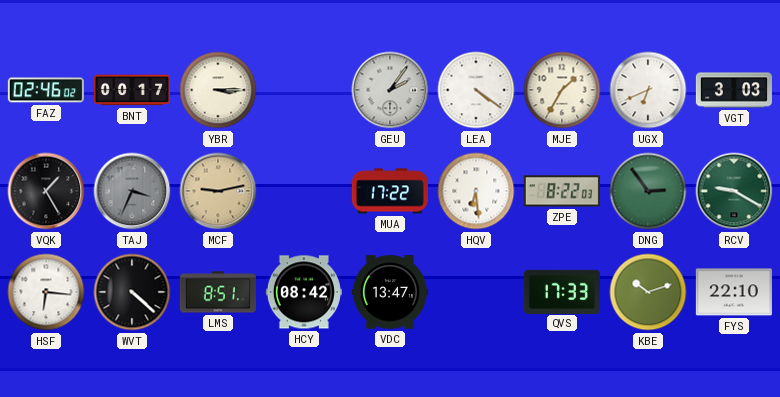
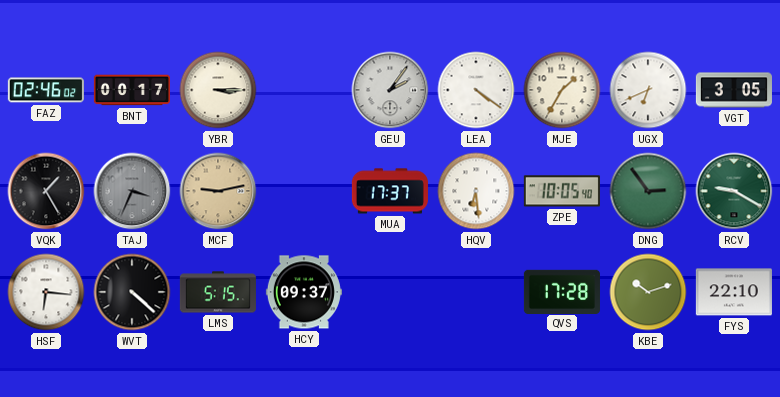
VGT: 3:03 -> 3:05 (734, 90)
MUA: 17:22 -> 17:37 (390, 191)
ZPE: 8:22 -> 10:05 (562, 191)
LMS: 8:51 -> 5:15 (218, 292)
HCY: 08:42 -> 09:37 (304, 292)
VDC: 13:47 -> none (390, 292)
QVS: 17:33 -> 17:28 (562, 291)
